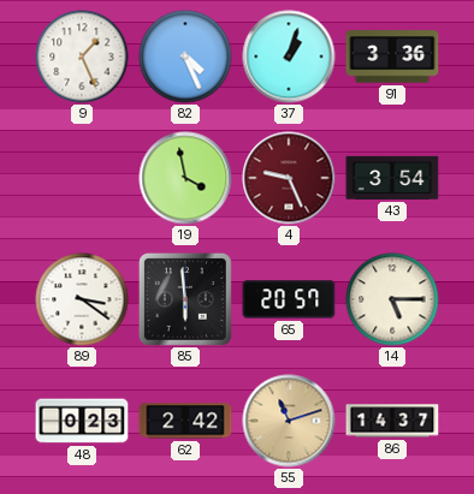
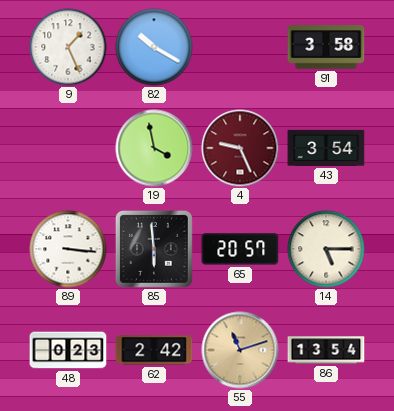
82: 4:26 -> 10:20 (154, 47)
37: 1:03 -> none (289, 56)
91: 3:36 -> 3:58 (326, 47)
89: 3:21 -> 3:16 (68, 249)
86: 14:37 -> 13:54 (326, 350)
